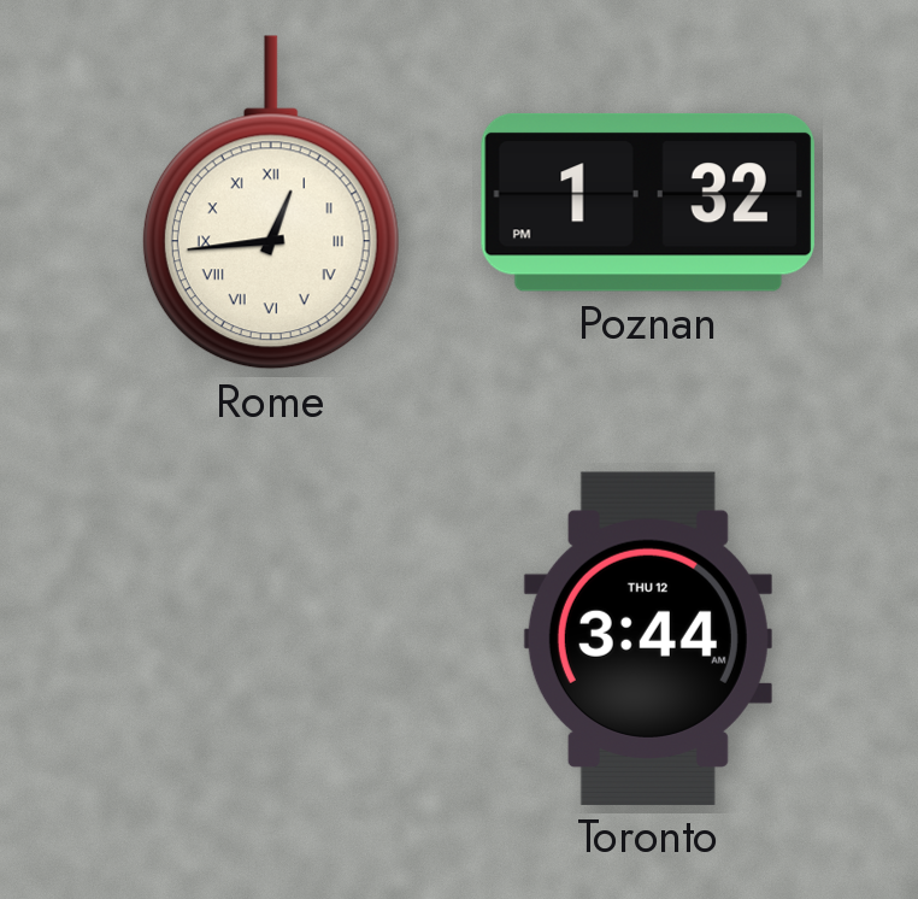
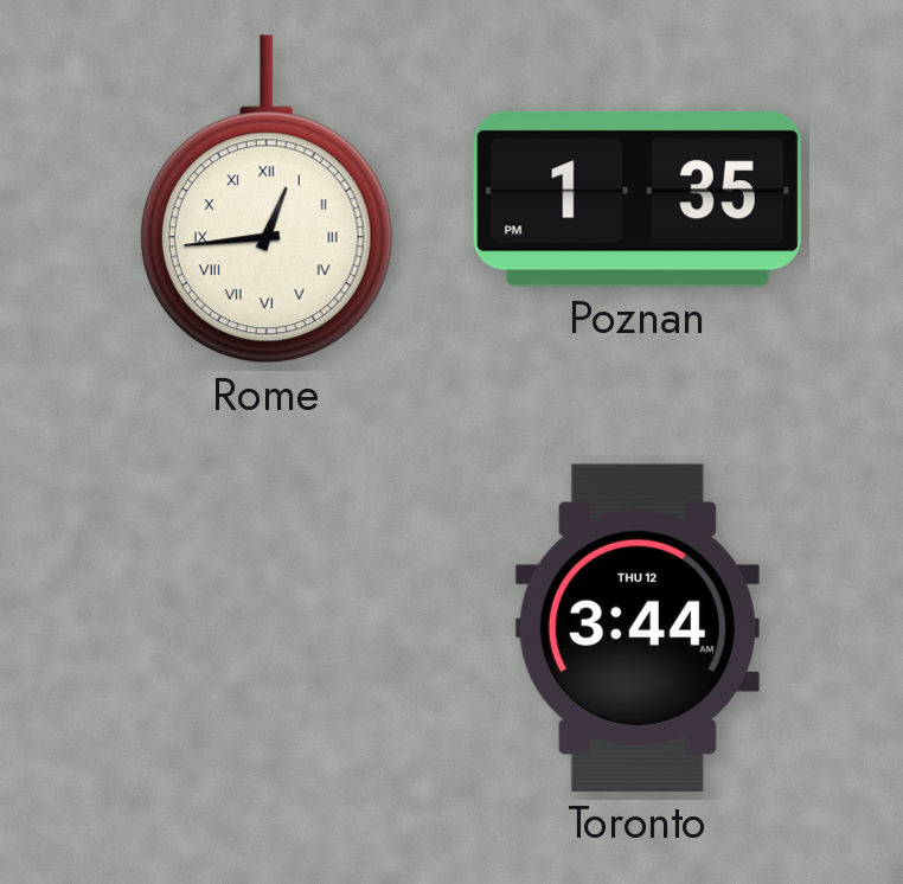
Poznan: 1:32 -> 1:35 (638, 199)
